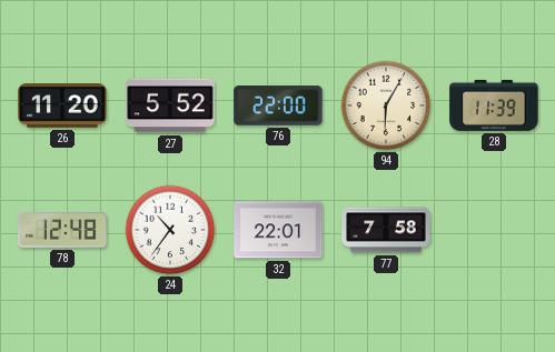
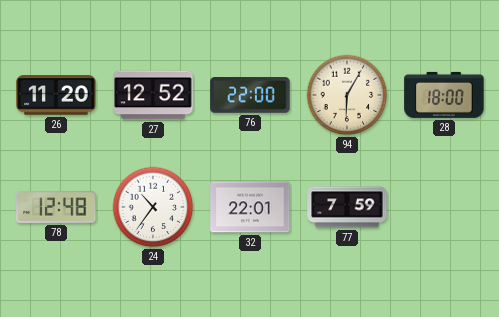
27: 5:52 -> 12:52 (153, 95)
28: 11:39 -> 18:00 (444, 95)
77: 7:58 -> 7:59 (347, 207)
